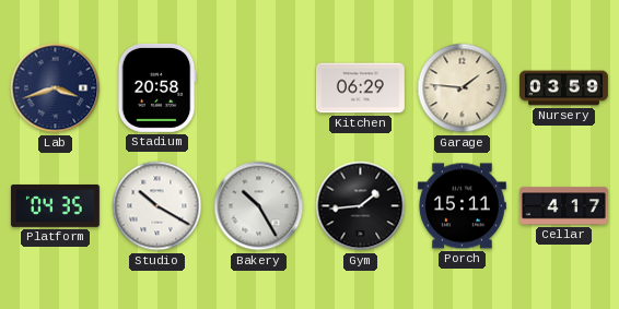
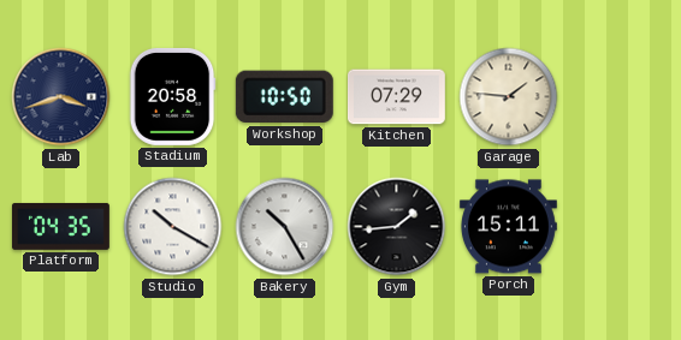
Workshop: none -> 10:50 (284, 97)
Kitchen: 06:29 -> 07:29 (396, 97)
Nursery: 03:59 -> none (564, 88)
Cellar: 4:17 -> none (564, 206)
